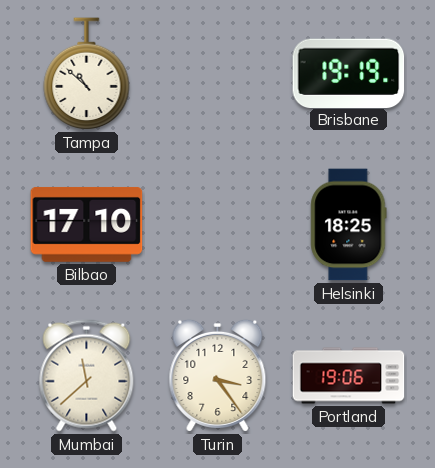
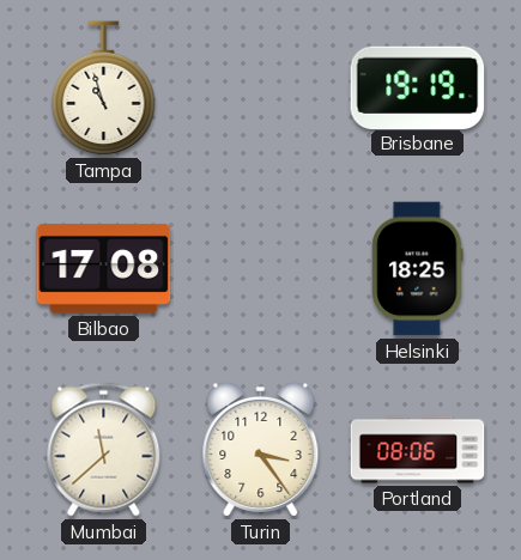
Tampa: 10:52 -> 10:57 (104, 89)
Bilbao: 17:10 -> 17:08 (104, 268)
Portland: 19:06 -> 08:06 (418, 450)
